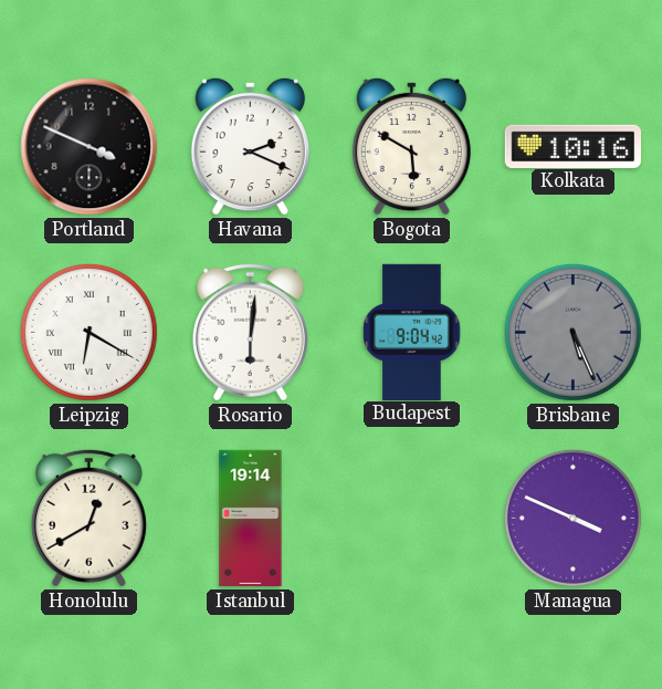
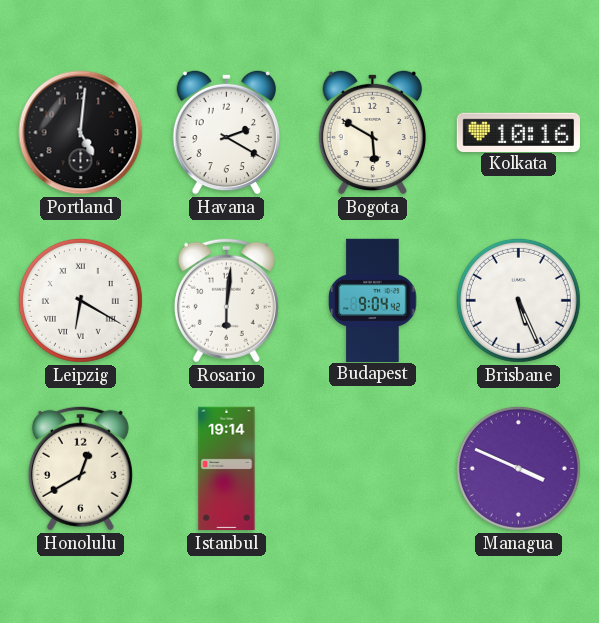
Portland: 3:49 -> 5:01 (81, 133)
Havana: 2:19 -> 2:20 (226, 132)
Brisbane dial: grey -> white (518, 300)
